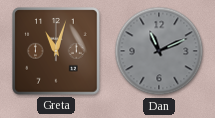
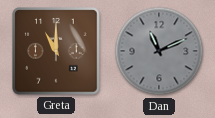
Greta: 11:03 -> 11:00 (56, 51)
